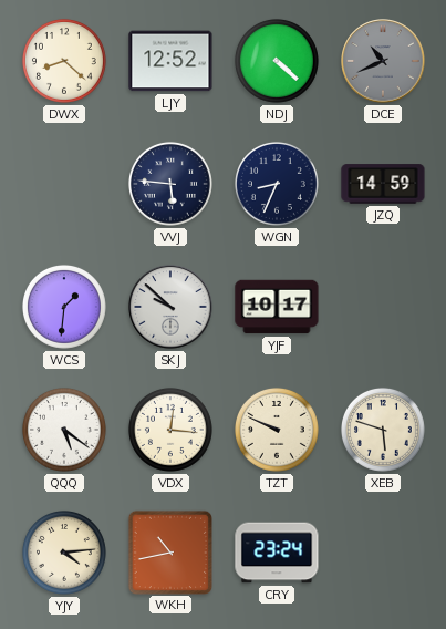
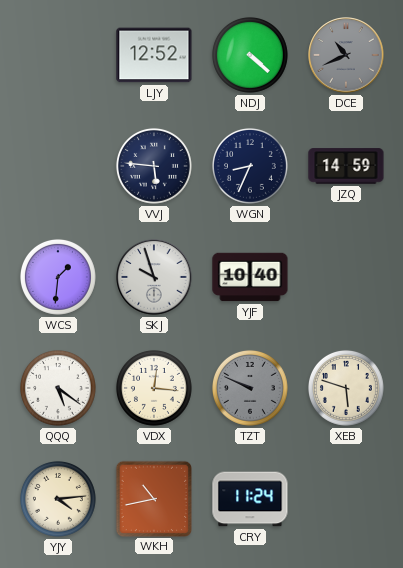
DWX: 8:22 -> none (64, 61)
SKJ: 9:52 -> 9:57 (154, 277)
YJF: 10:17 -> 10:40 (250, 277)
TZT dial: cream -> grey (250, 388)
CRY: 23:24 -> 11:24 (250, 499)
